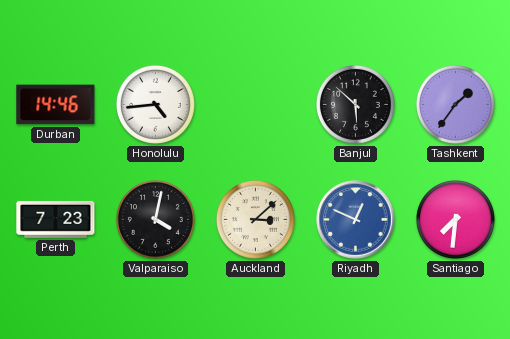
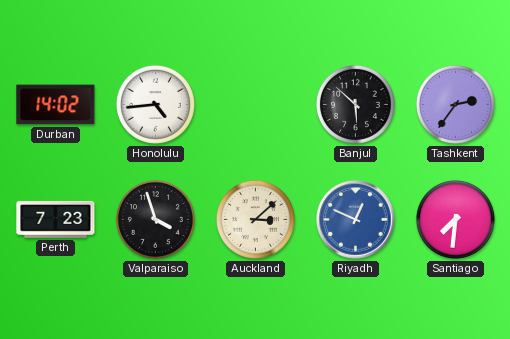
Durban: 14:46 -> 14:02 (56, 105)
Tashkent: 1:36 -> 2:36 (455, 104)
Valparaiso: 4:02 -> 3:57 (155, 219)
